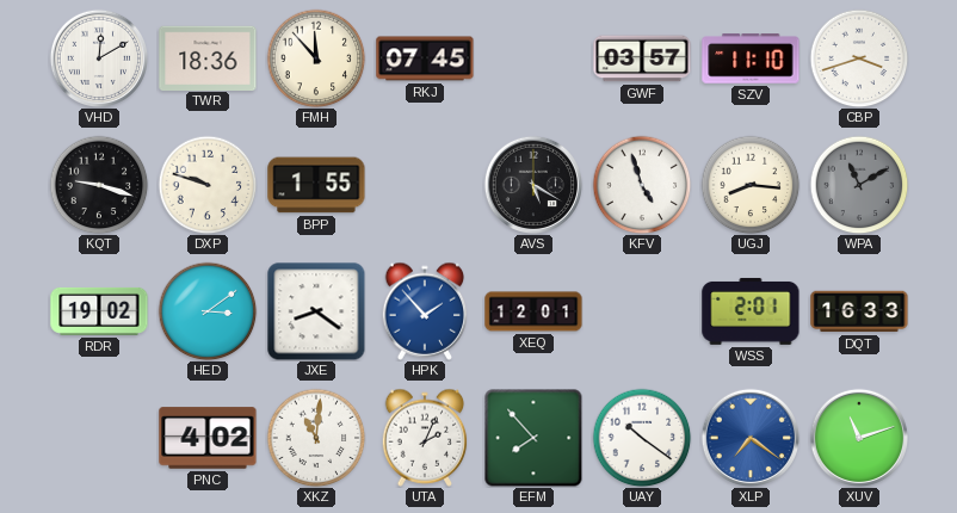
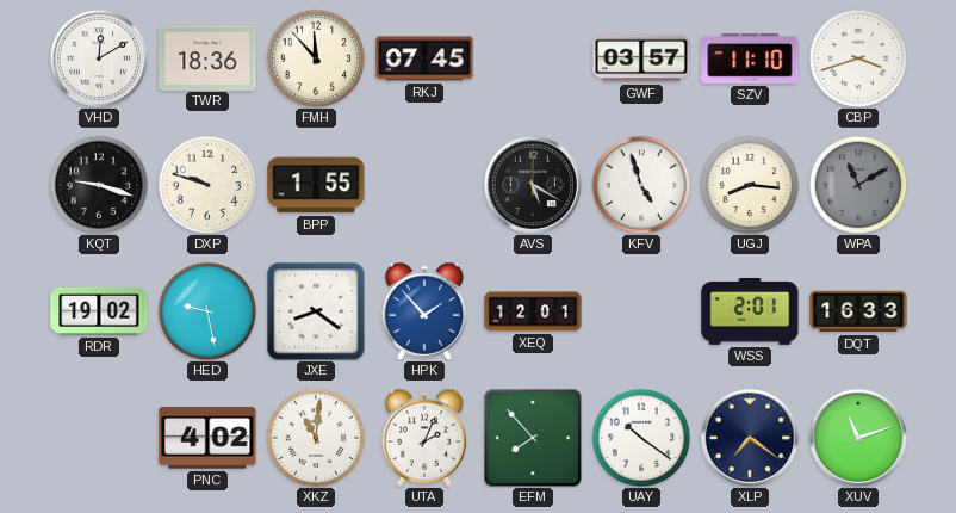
HED: 3:09 -> 9:28 (207, 311)
XLP dial: blue -> navy (749, 437)
